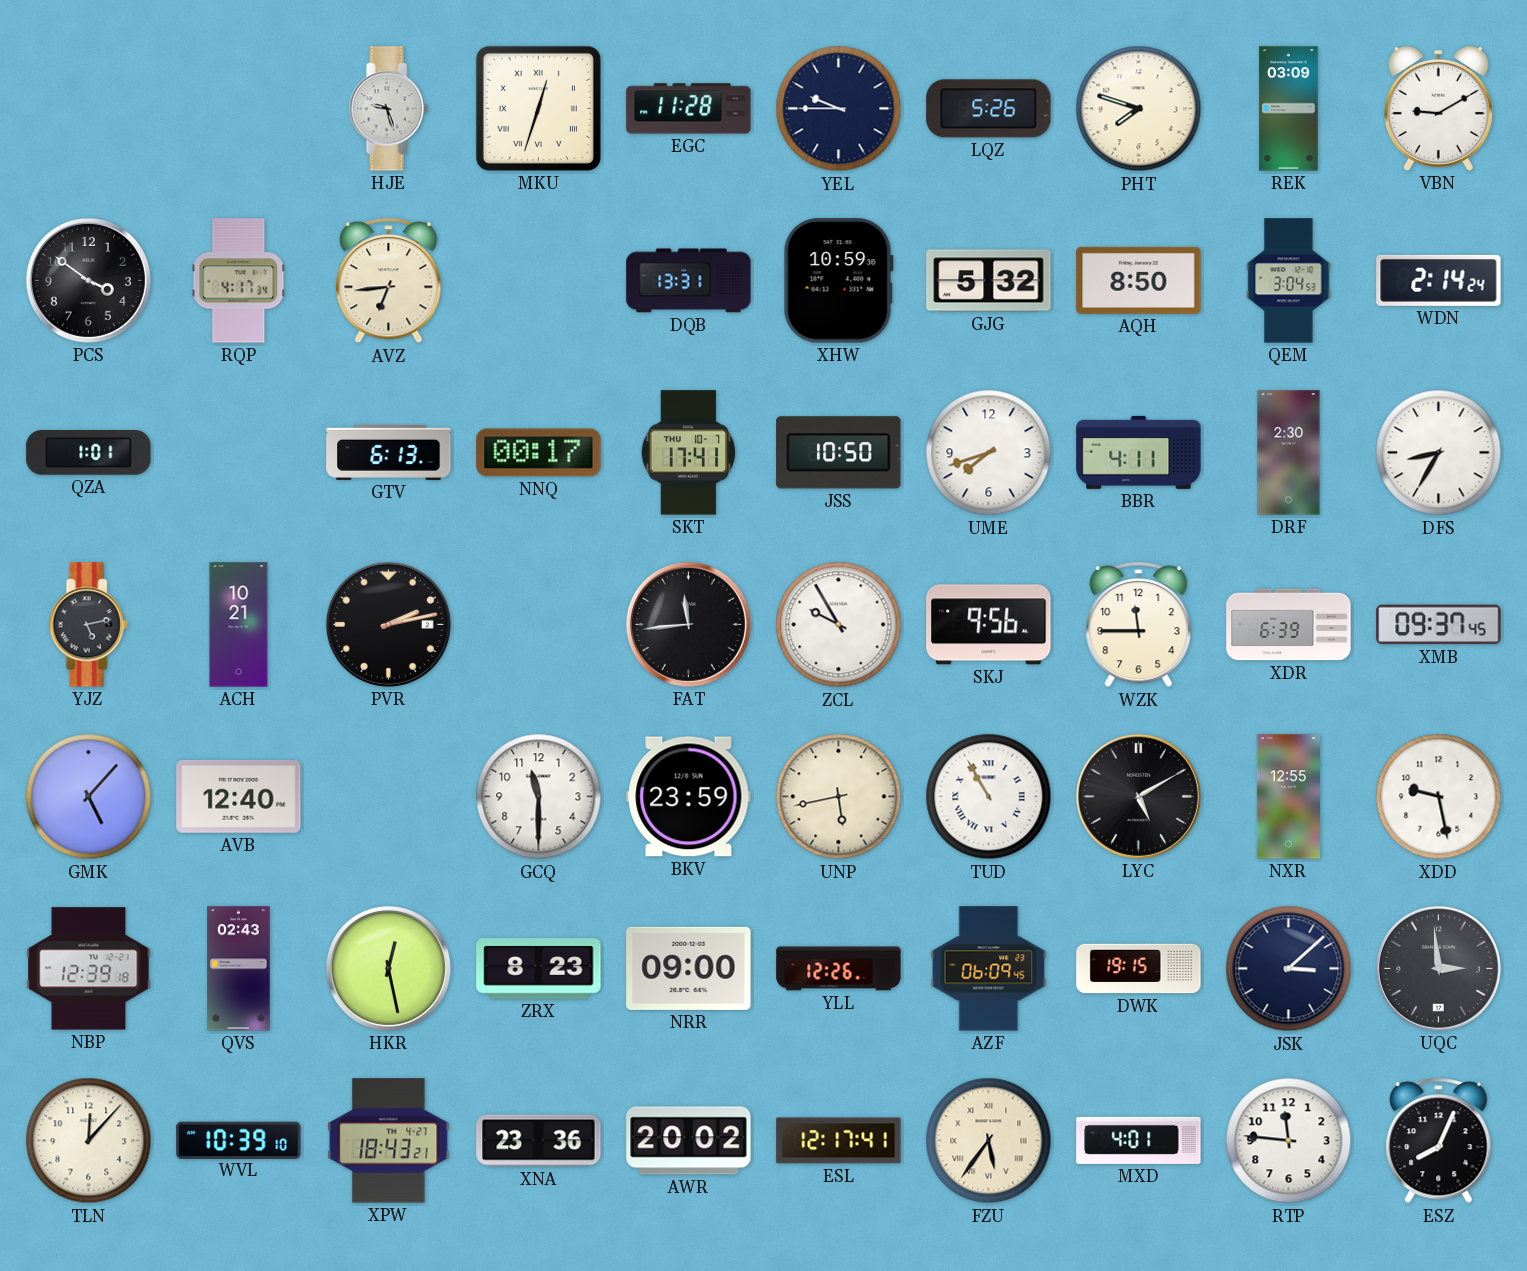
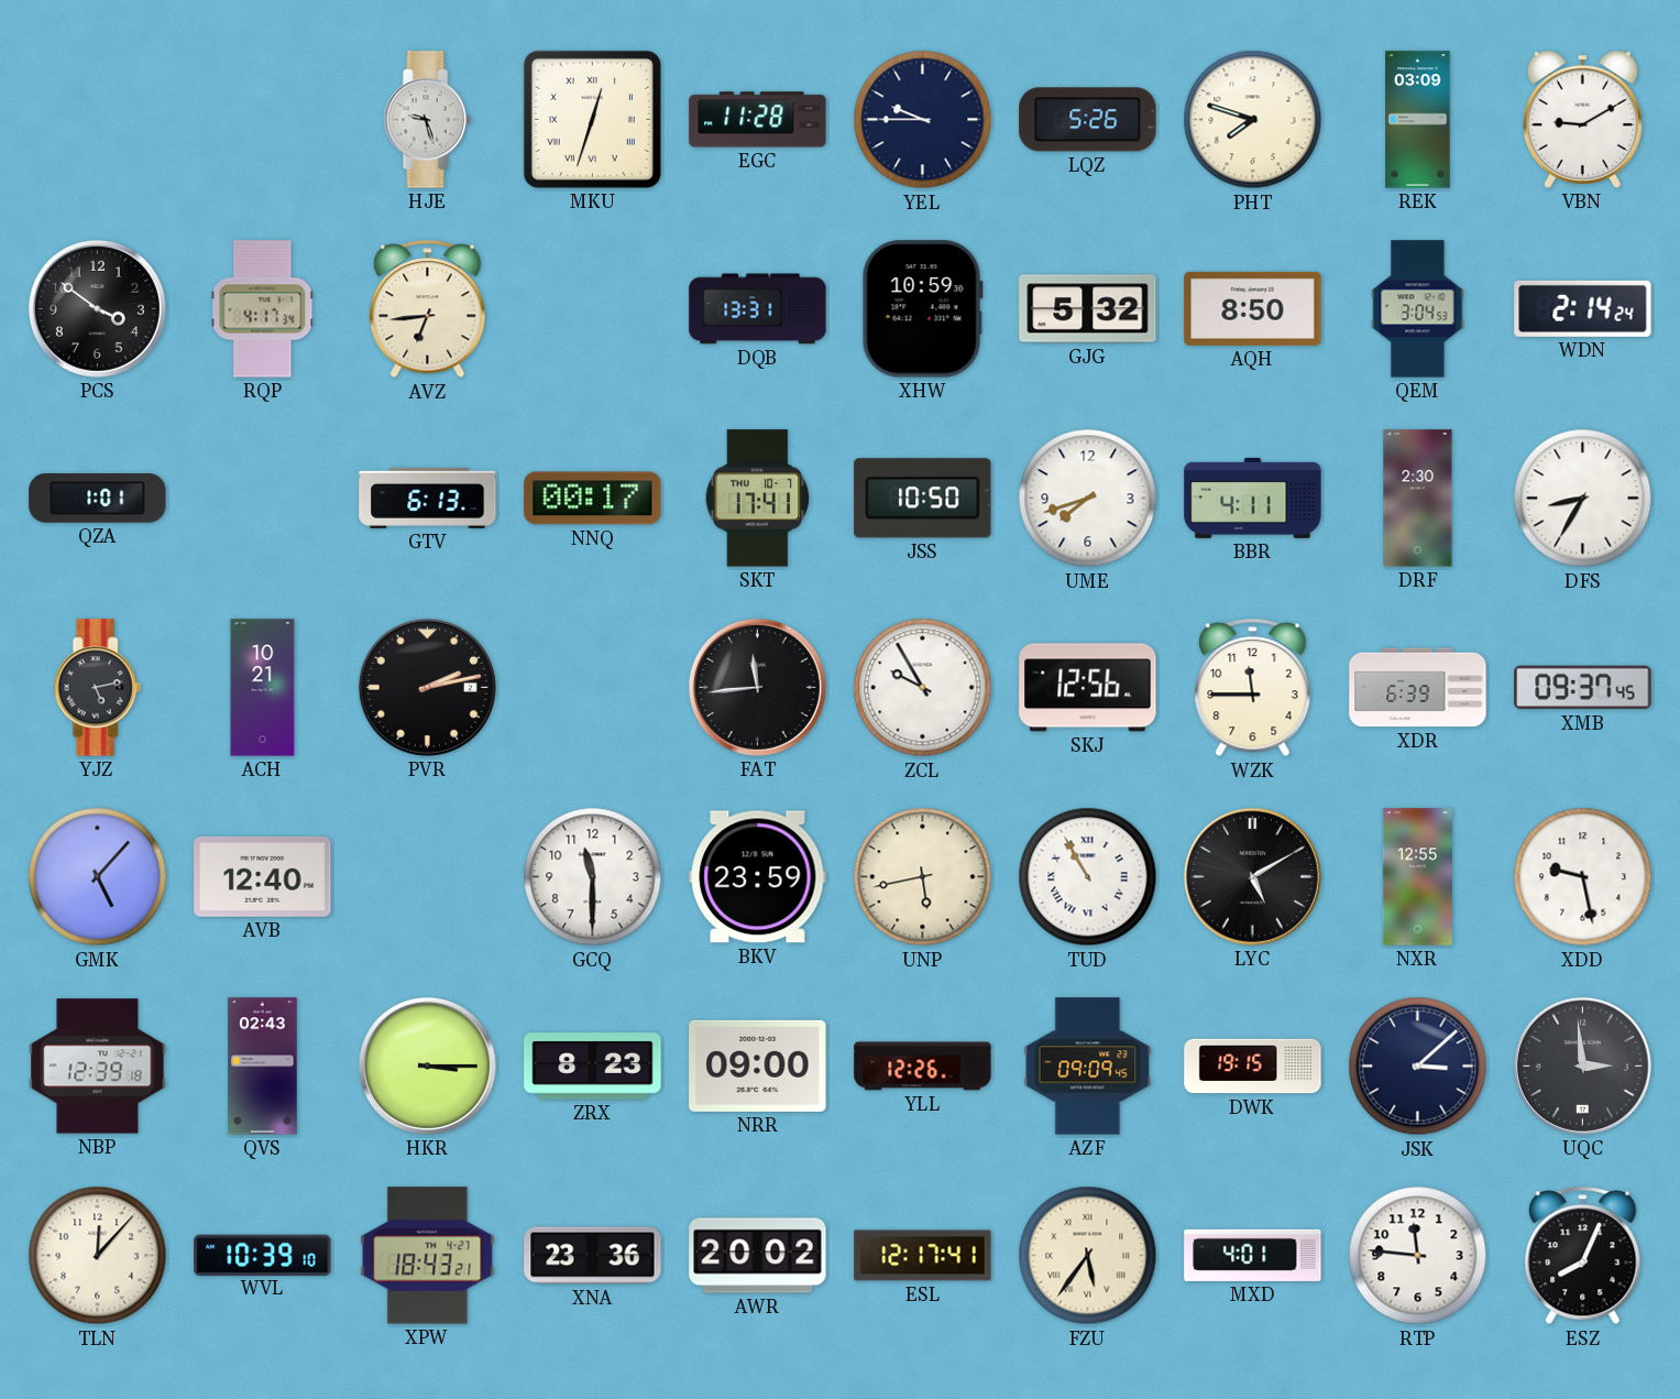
SKJ: 9:56 -> 12:56 (1088, 688)
HKR: 12:28 -> 3:15 (427, 1065)
AZF: 06:09 -> 09:09 (1088, 1067)
